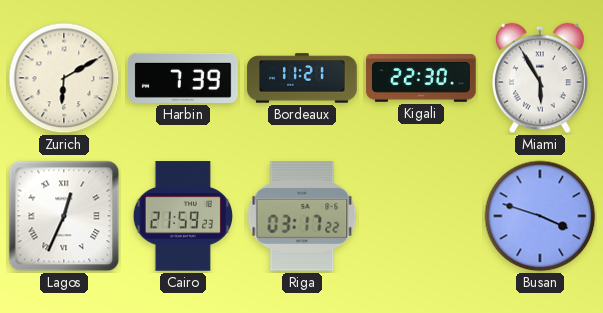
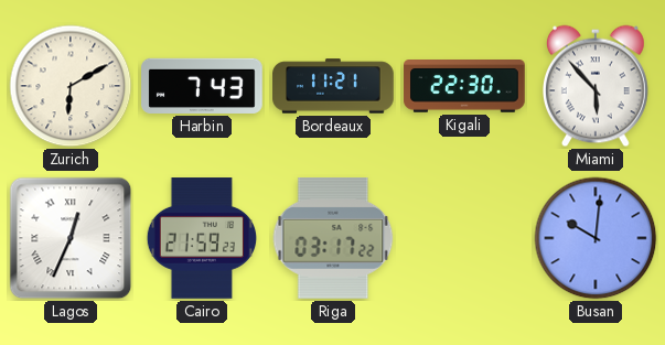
Harbin: 7:39 -> 7:43 (202, 86)
Miami: 5:55 -> 5:53 (596, 86)
Busan: 3:48 -> 10:01 (596, 238)
